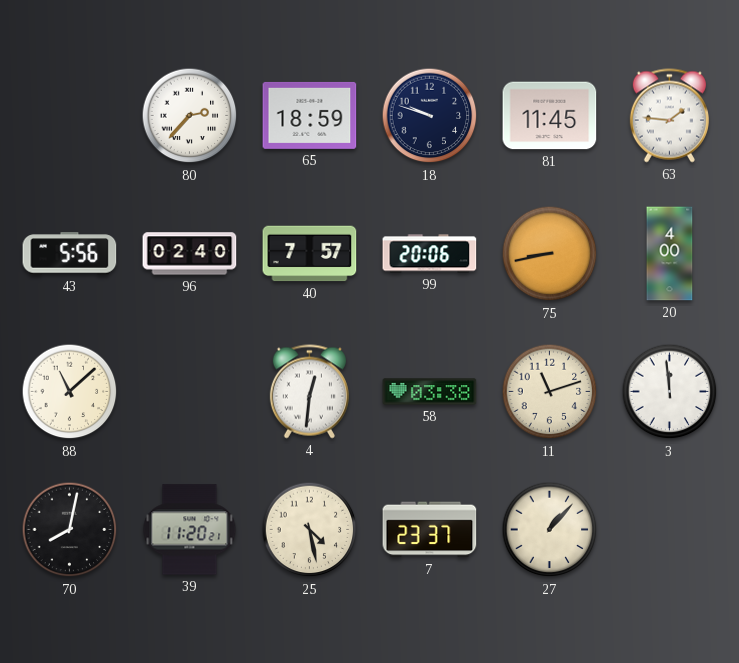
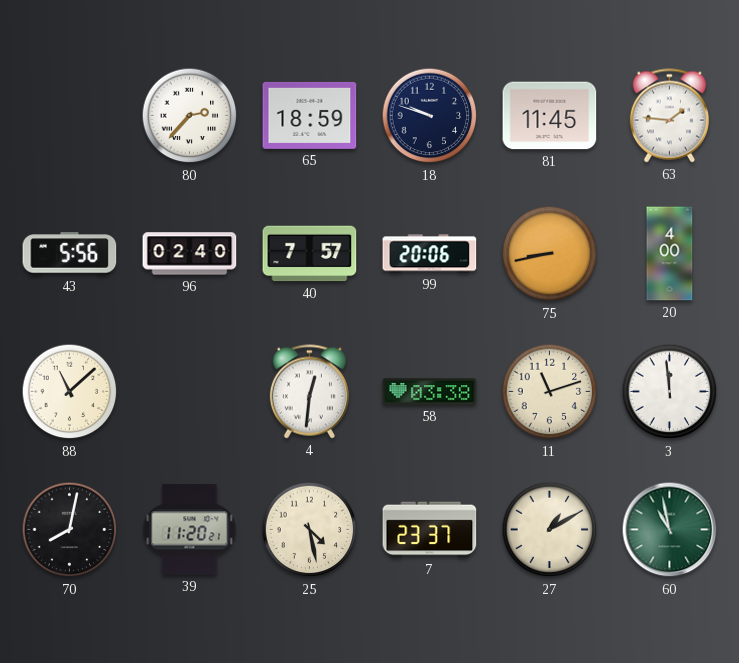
27: 1:07 -> 1:10 (550, 530)
60: none -> 10:58 (670, 530)
